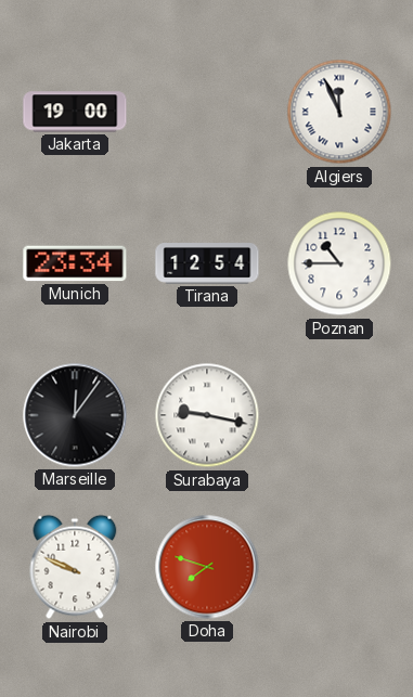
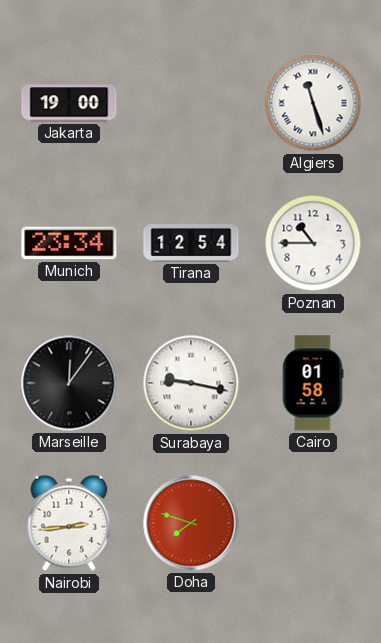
Algiers: 11:56 -> 11:27 (313, 103)
Cairo: none -> 01:58 (313, 383)
Nairobi: 9:49 -> 2:44 (69, 523)
